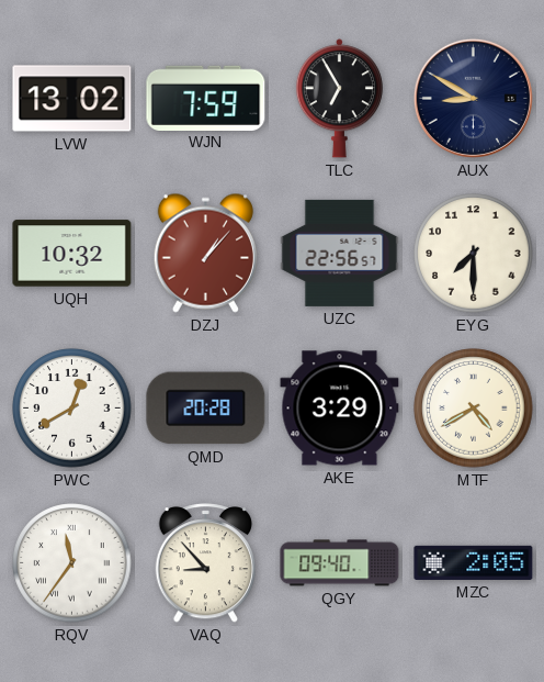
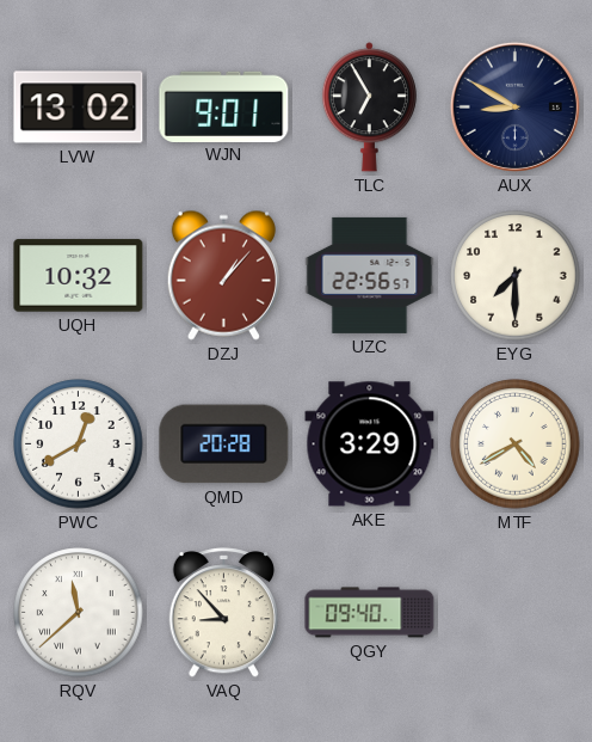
WJN: 7:59 -> 9:01 (224, 106)
RQV: 11:36 -> 11:38 (79, 613)
MZC: 2:05 -> none (474, 562)
